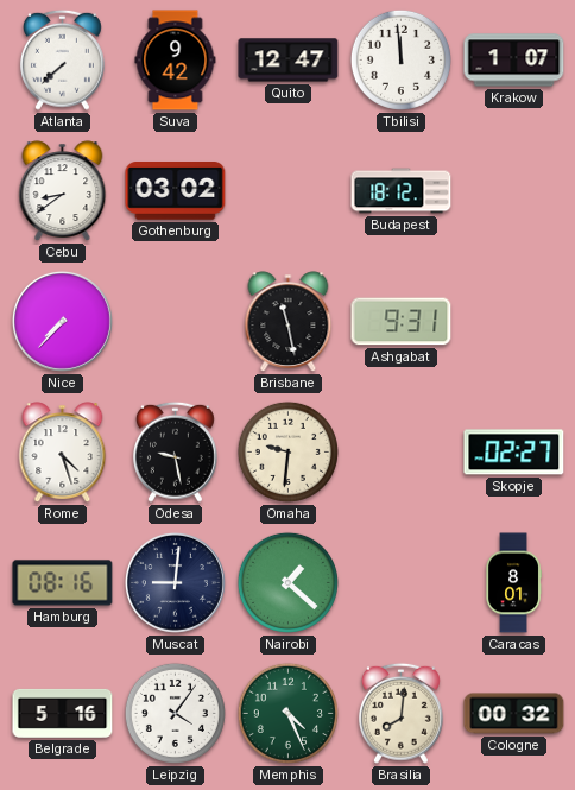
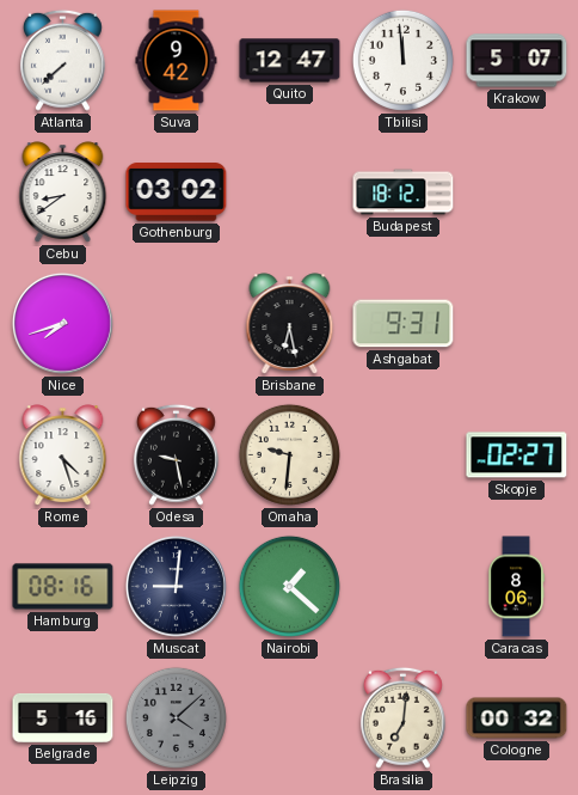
Krakow: 1:07 -> 5:07 (517, 61)
Nice: 7:37 -> 7:42 (62, 323)
Brisbane: 11:28 -> 6:28 (290, 324)
Caracas: 8:01 -> 8:06 (516, 587)
Leipzig: 4:06 -> 4:08 (176, 717)
Leipzig dial: white -> grey (176, 717)
Memphis: 4:26 -> none (287, 713)
Brasilia: 8:01 -> 7:01 (402, 717)
